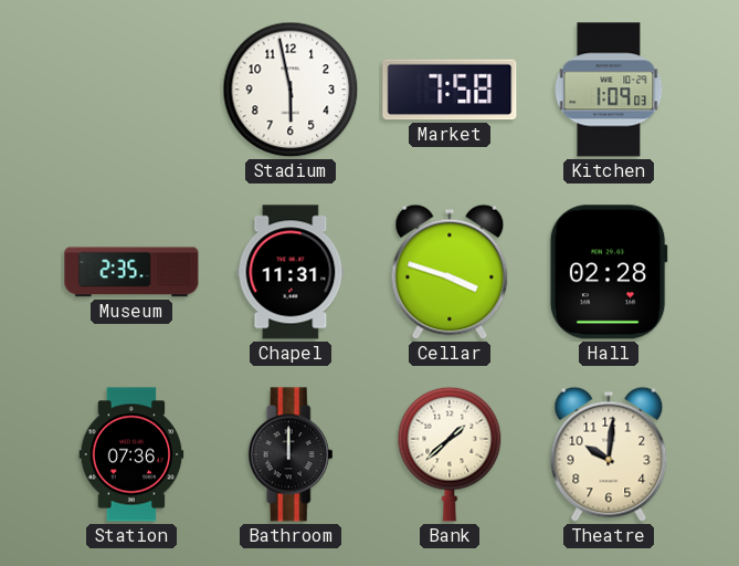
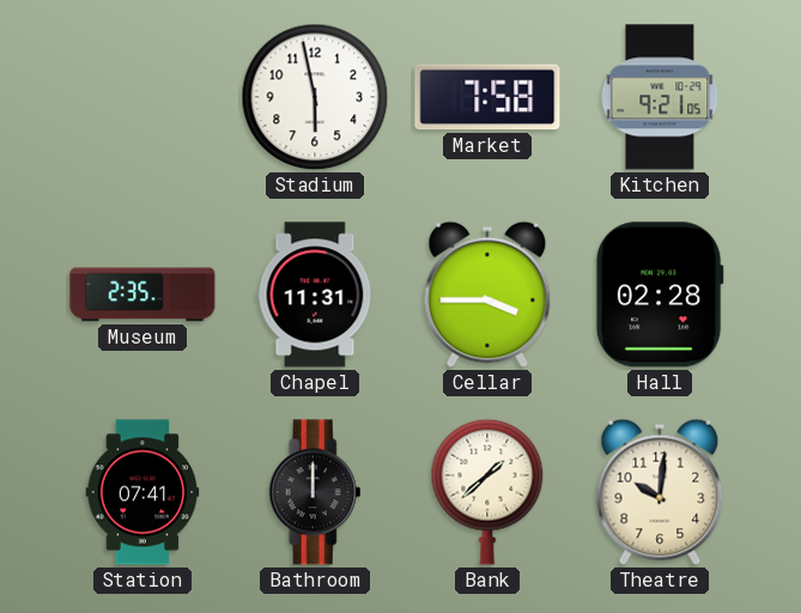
Kitchen: 1:09 -> 9:21 (660, 97)
Cellar: 3:48 -> 3:45 (487, 295)
Station: 07:36 -> 07:41 (142, 492)
